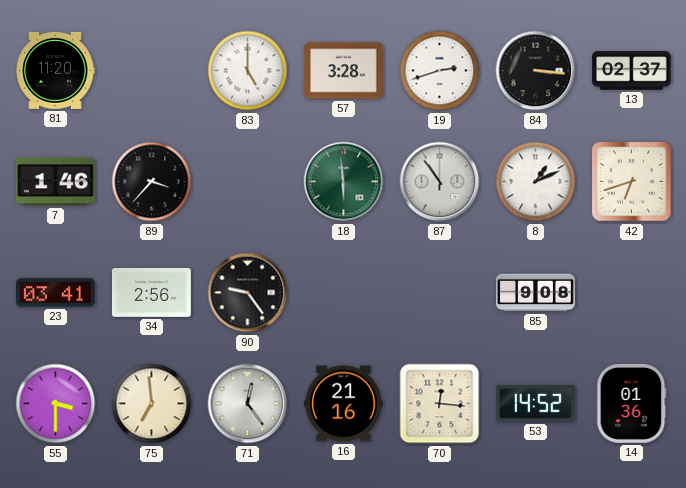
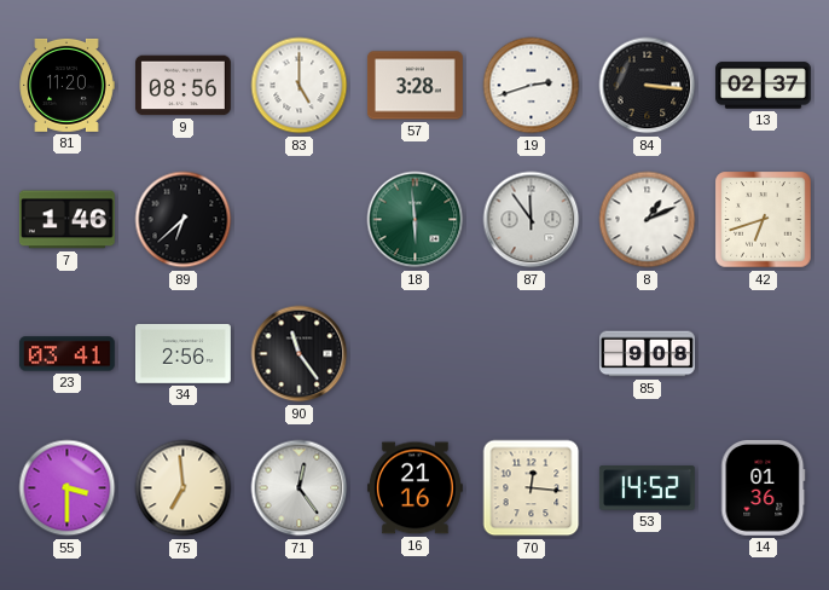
9: none -> 08:56 (184, 86)
89: 3:37 -> 6:38 (184, 220)
87: 10:54 -> 11:54 (532, 220)
90: 9:24 -> 11:24 (300, 354)
